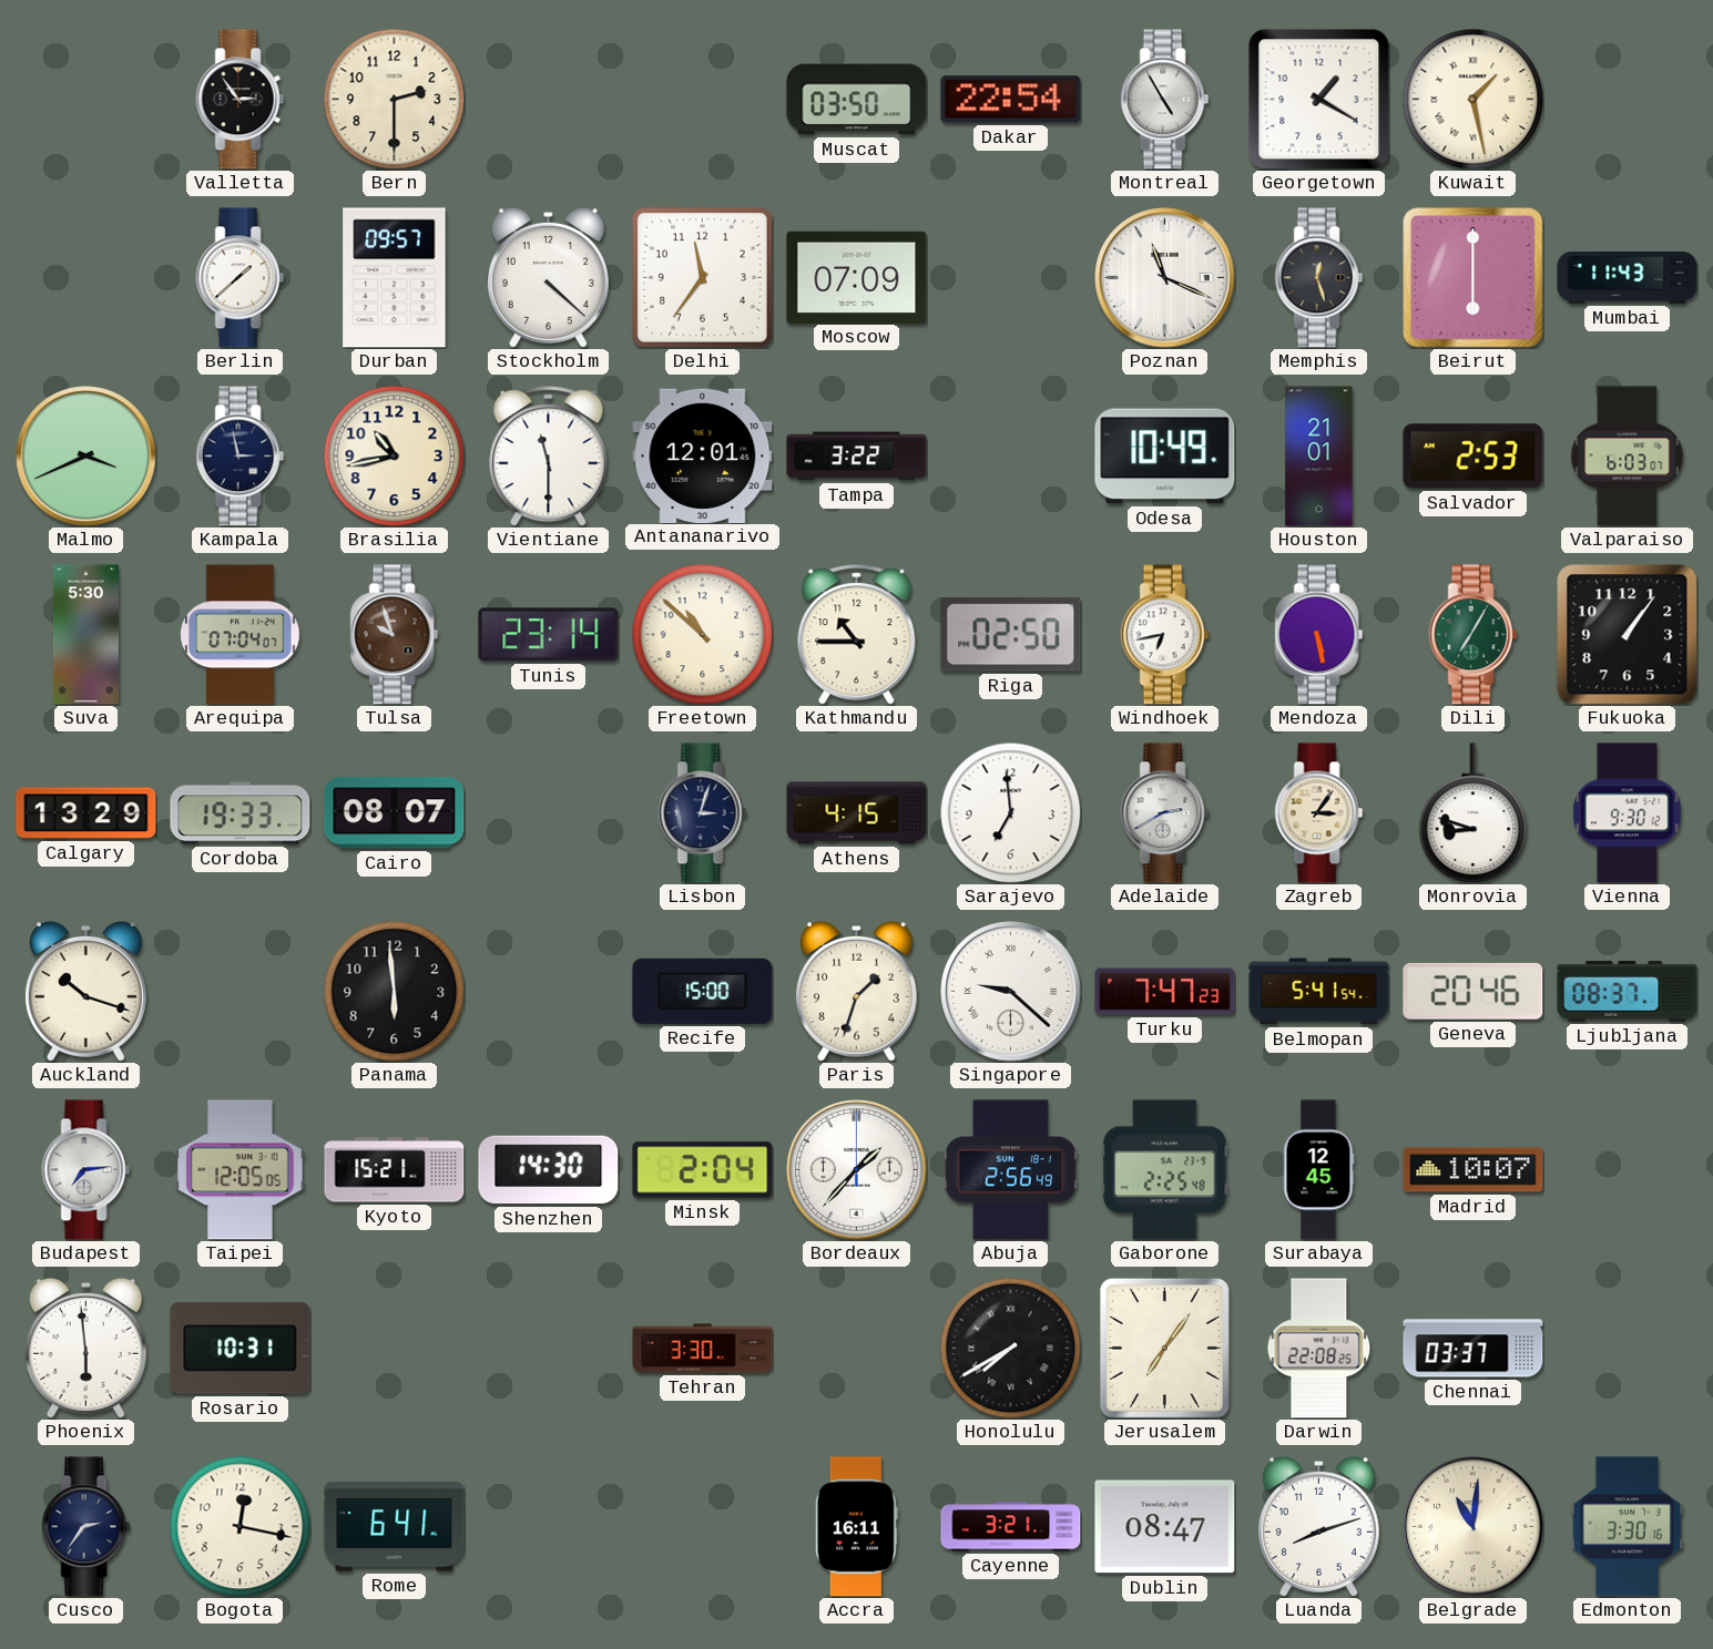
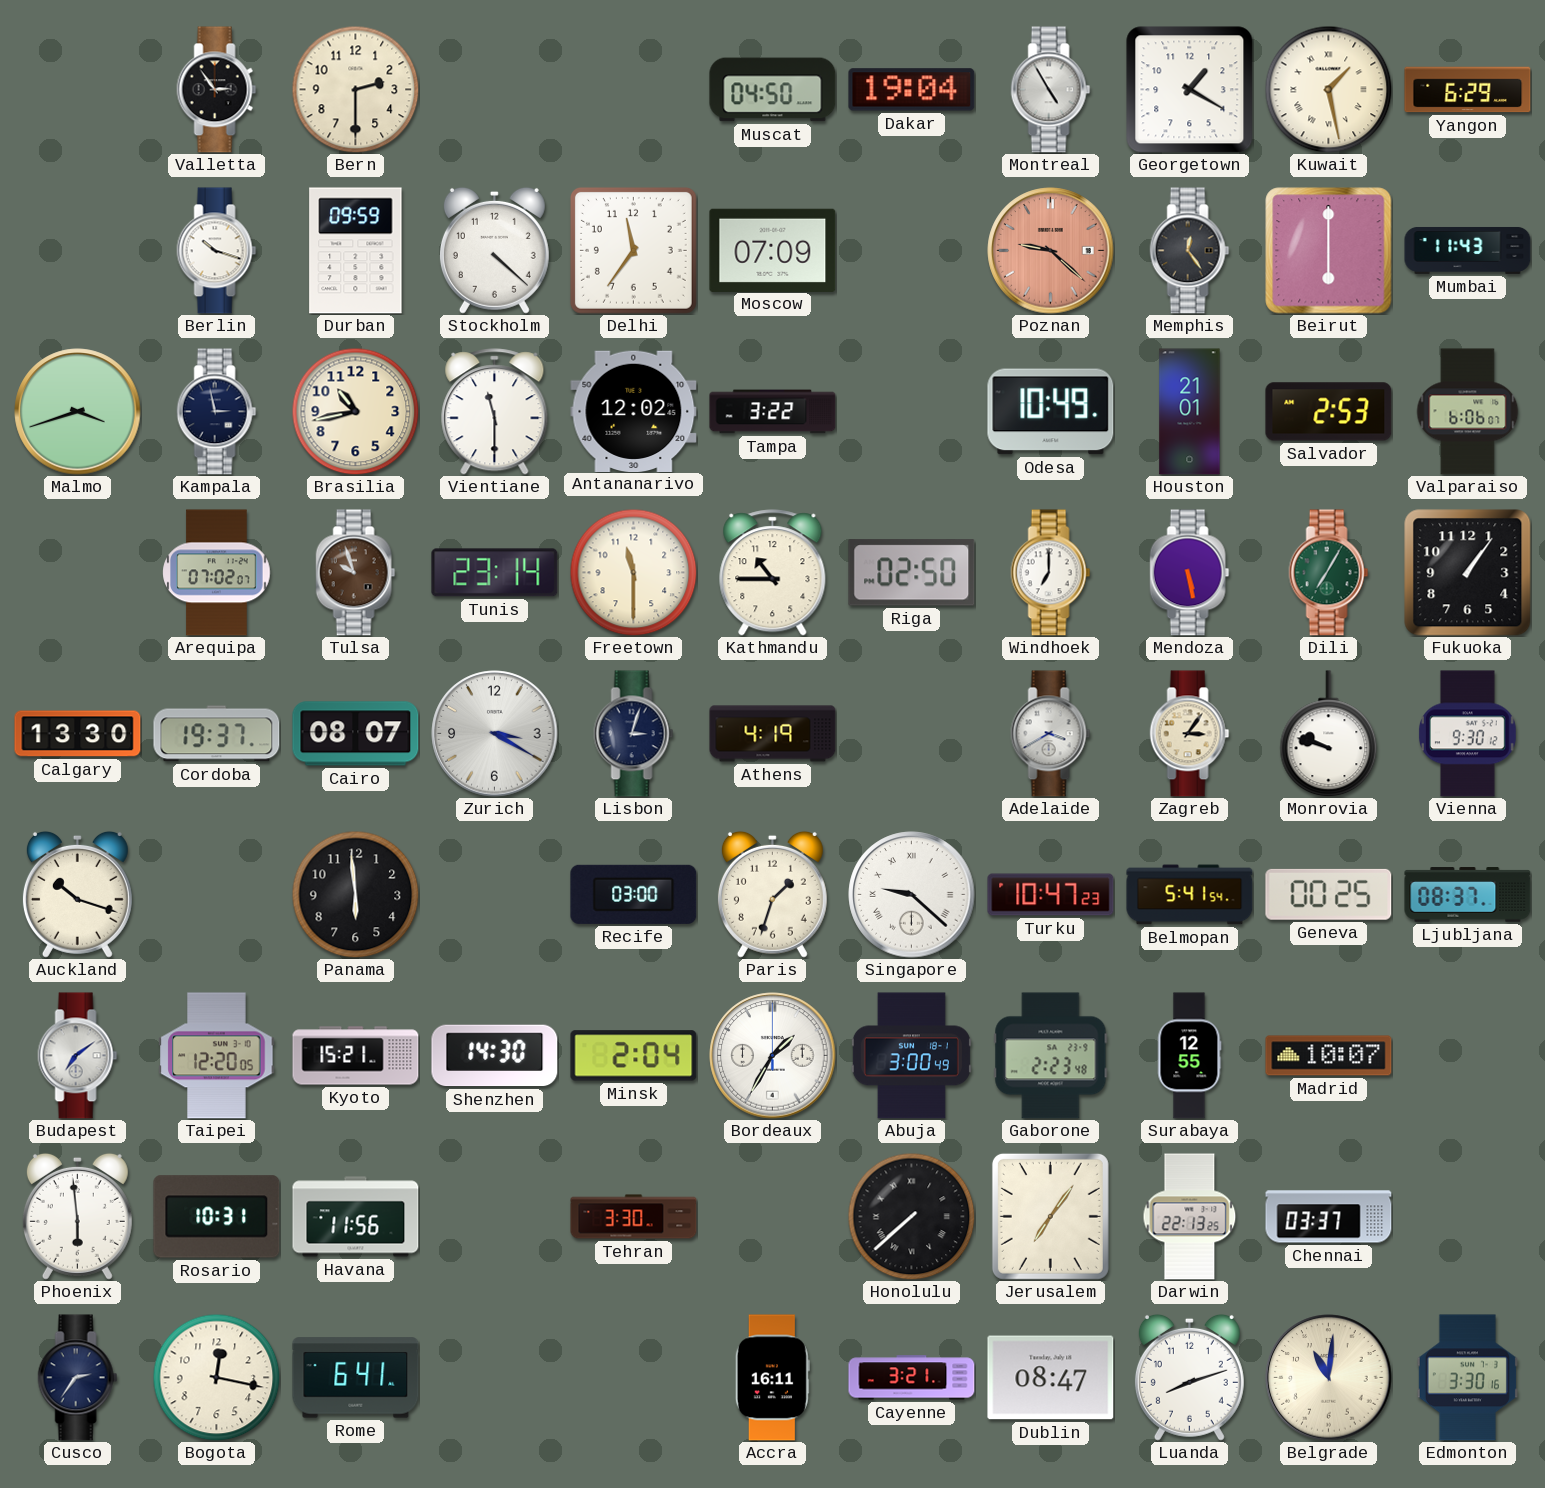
Muscat: 03:50 -> 04:50 (773, 90)
Dakar: 22:54 -> 19:04 (912, 90)
Yangon: none -> 6:29 (1468, 90)
Berlin: 1:38 -> 10:18 (217, 251)
Durban: 09:57 -> 09:59 (356, 251)
Poznan: 11:19 -> 9:22 (1051, 251)
Poznan dial: white -> salmon (1051, 251)
Memphis: 12:27 -> 12:24 (1190, 251)
Malmo: 3:41 -> 3:42 (78, 412)
Antananarivo: 12:01 -> 12:02 (634, 411)
Valparaiso: 6:03 -> 6:06 (1468, 412)
Suva: 5:30 -> none (85, 635)
Arequipa: 07:04 -> 07:02 (217, 573)
Freetown: 10:52 -> 11:30 (633, 572)
Windhoek: 6:43 -> 7:00 (1051, 573)
Calgary: 13:29 -> 13:30 (78, 734)
Cordoba: 19:33 -> 19:37 (217, 734)
Zurich: none -> 3:20 (495, 734)
Athens: 4:15 -> 4:19 (773, 734)
Sarajevo: 6:59 -> none (1010, 812)
Adelaide: 2:40 -> 3:40 (1051, 734)
Monrovia: 8:48 -> 9:48 (1329, 734)
Recife: 15:00 -> 03:00 (634, 894)
Turku: 7:47 -> 10:47 (1051, 895)
Geneva: 20:46 -> 00:25 (1329, 894)
Budapest: 7:14 -> 7:09 (78, 1056)
Taipei: 12:05 -> 12:20 (217, 1056)
Bordeaux: 1:37 -> 1:35 (773, 1056)
Abuja: 2:56 -> 3:00 (911, 1056)
Gaborone: 2:25 -> 2:23 (1051, 1056)
Surabaya: 12:45 -> 12:55 (1189, 1056)
Havana: none -> 11:56 (356, 1217)
Honolulu: 7:40 -> 7:38 (911, 1216)
Darwin: 22:08 -> 22:13 (1190, 1217)
